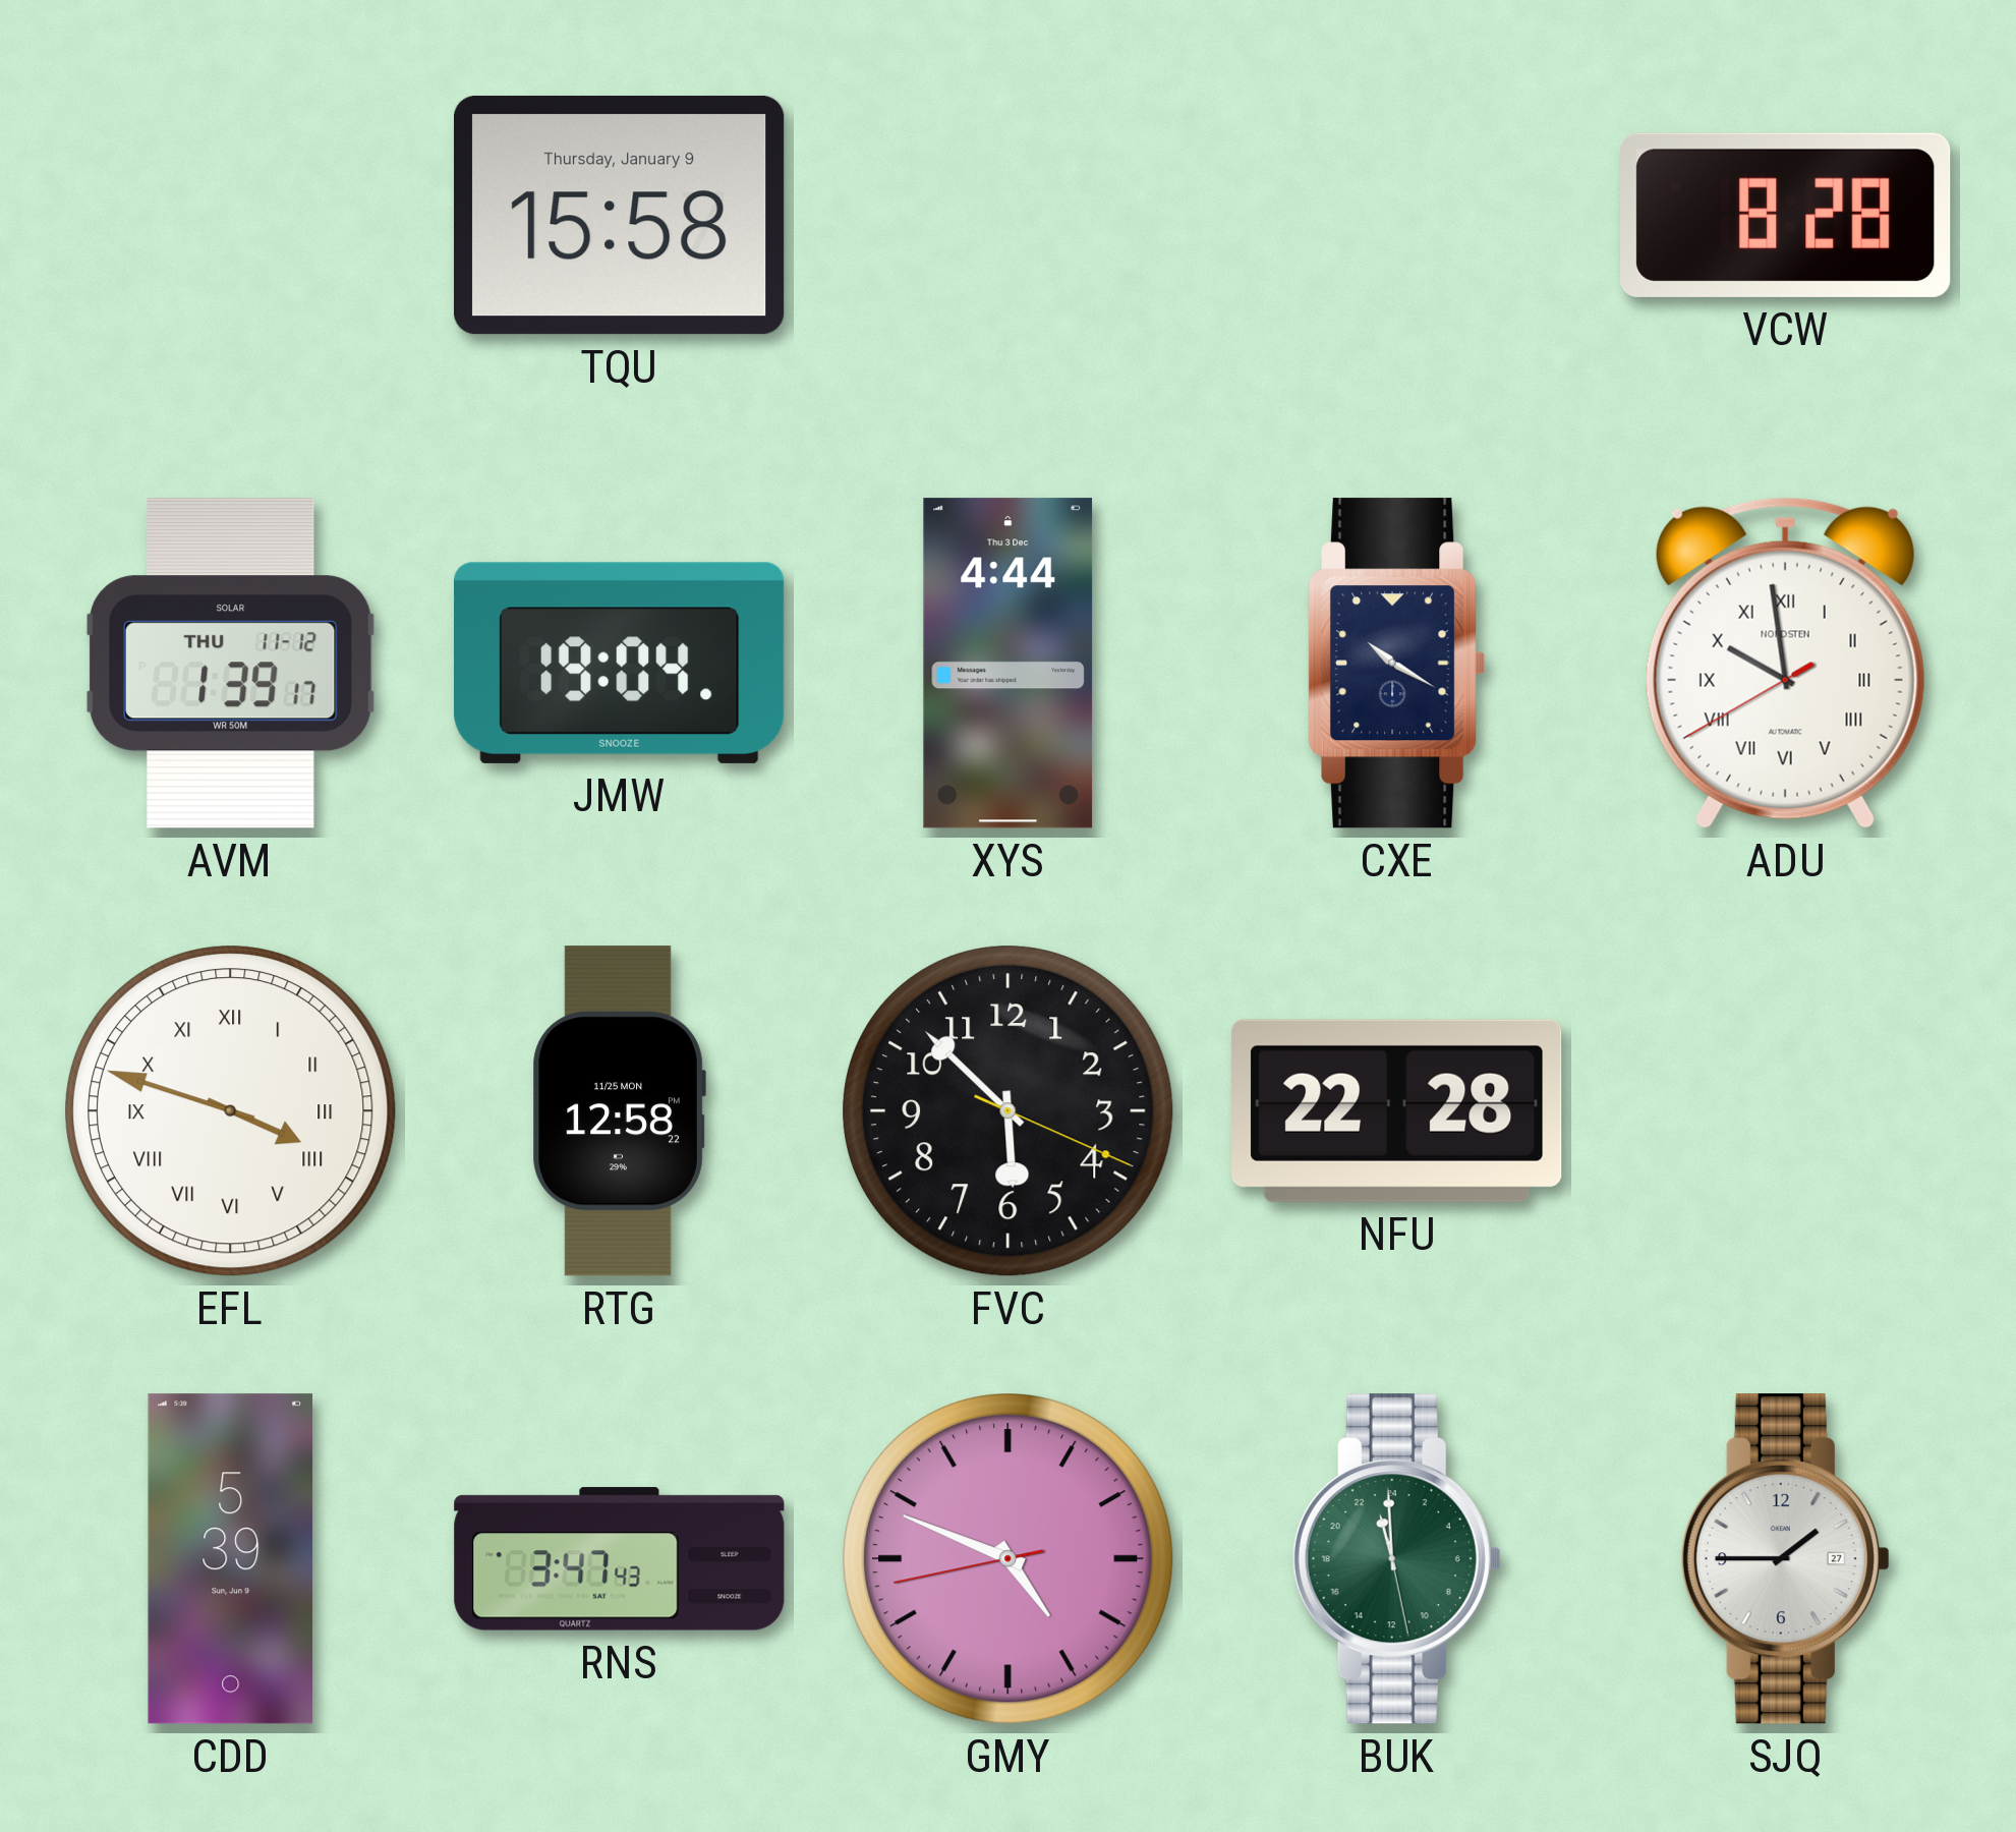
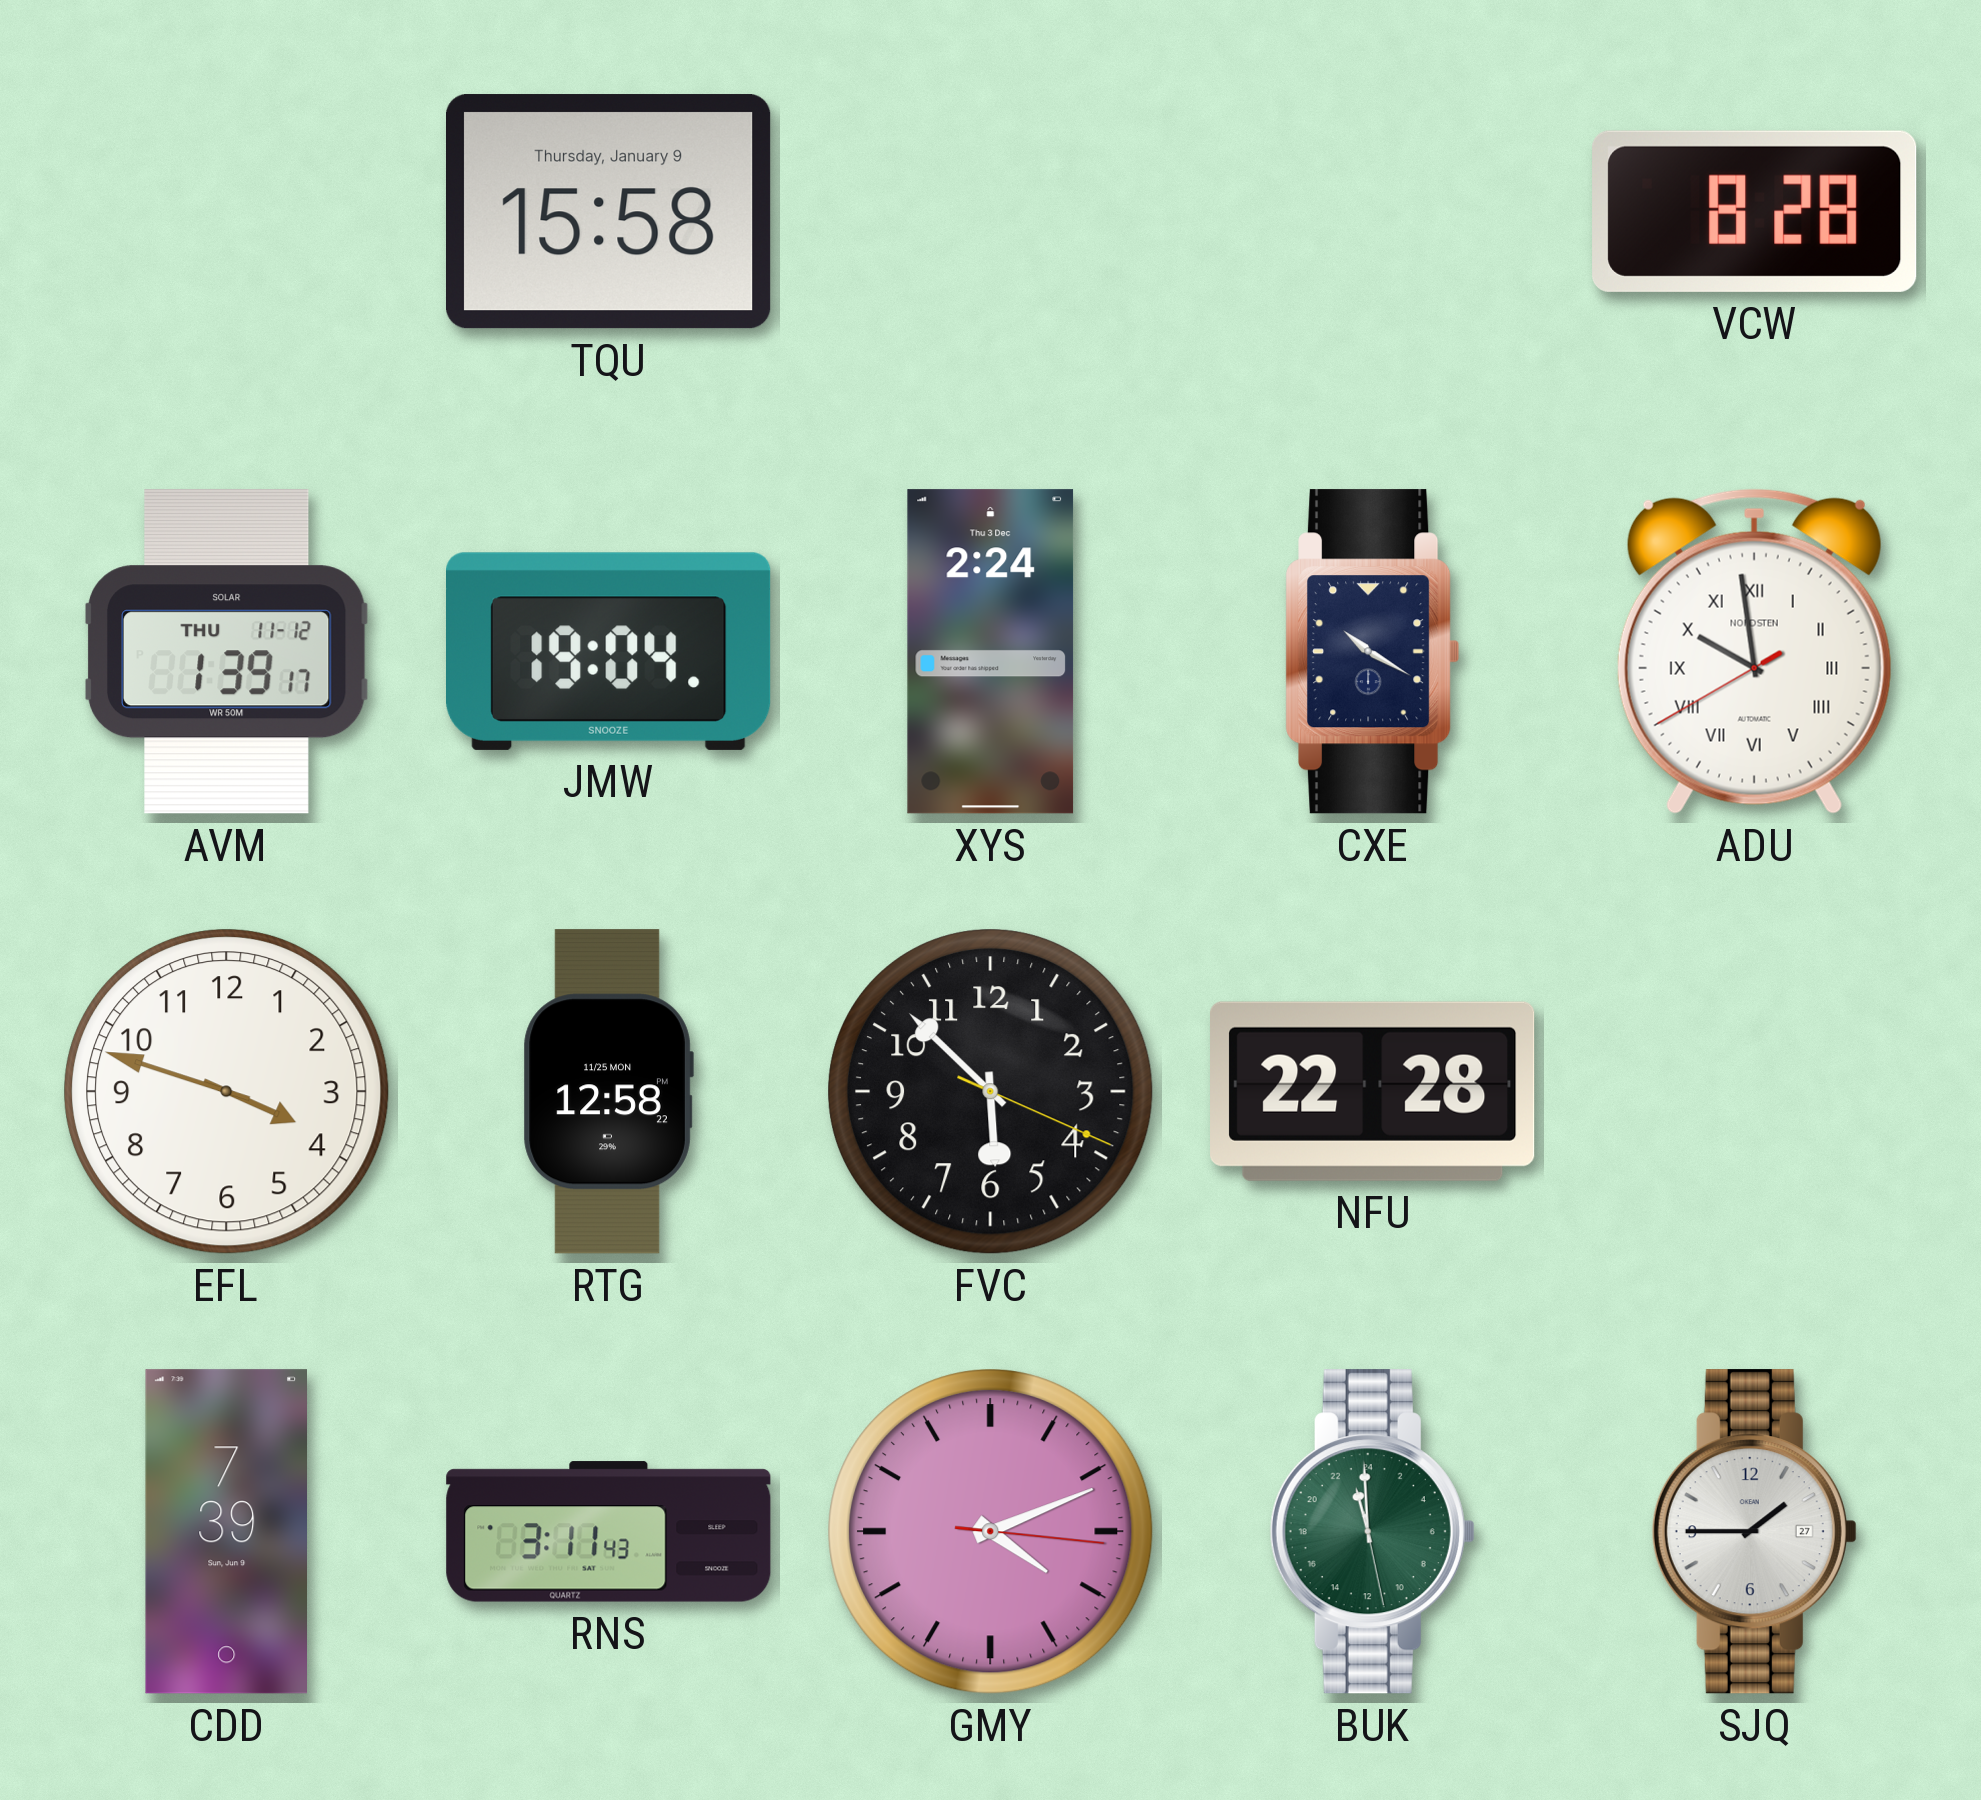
XYS: 4:44 -> 2:24 (991, 652)
EFL numerals: Roman -> Arabic (227, 1092)
CDD: 5:39 -> 7:39 (226, 1532)
RNS: 3:47 -> 3:11 (609, 1532)
GMY: 4:48 -> 4:11 (991, 1532)
